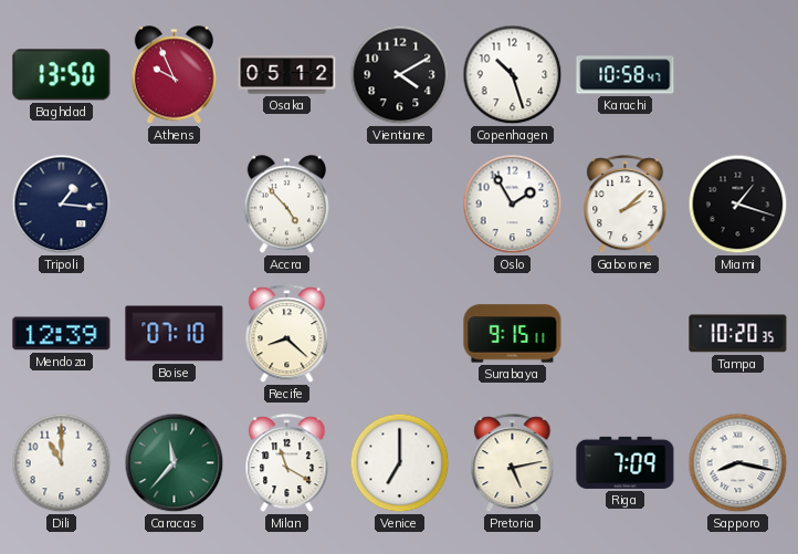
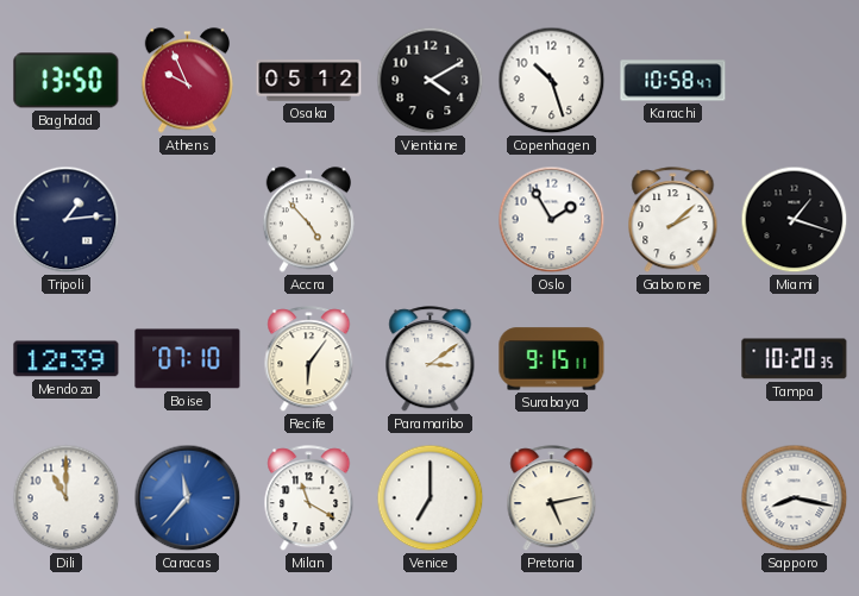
Tripoli: 1:16 -> 1:14 (67, 220)
Recife: 8:22 -> 6:06 (309, 359)
Paramaribo: none -> 3:09 (431, 359)
Caracas dial: green -> blue (188, 498)
Riga: 7:09 -> none (626, 462)
